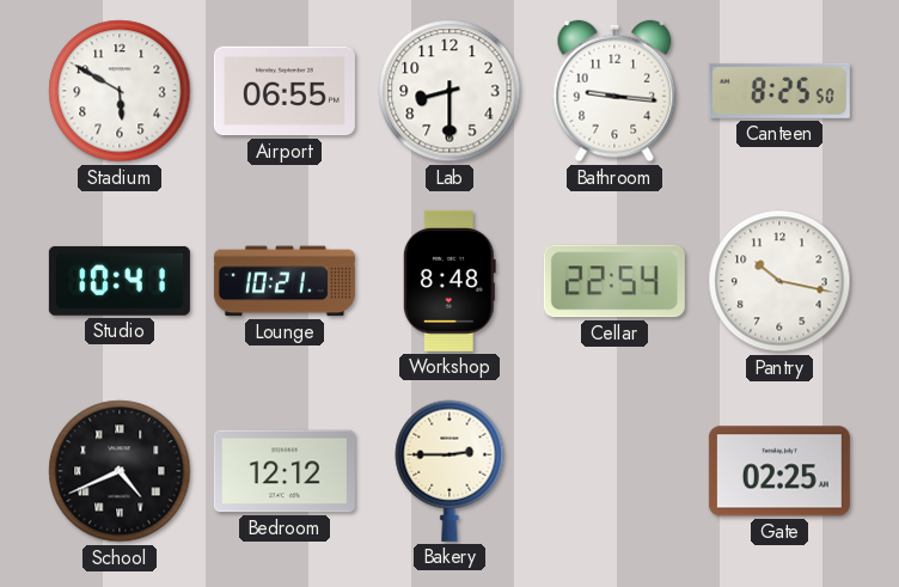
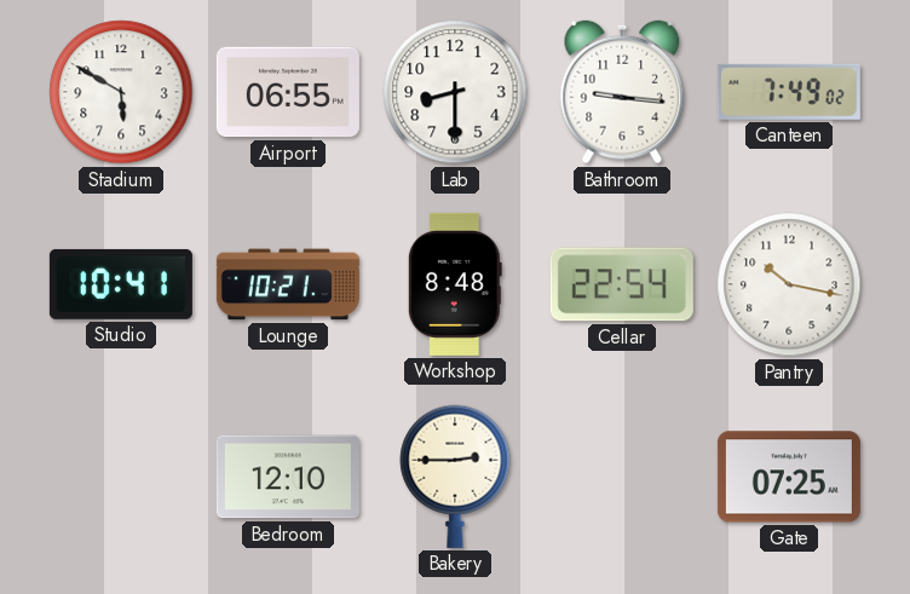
Canteen: 8:25 -> 7:49 (789, 92)
School: 4:41 -> none (120, 471)
Bedroom: 12:12 -> 12:10 (288, 477)
Gate: 02:25 -> 07:25 (789, 477)
